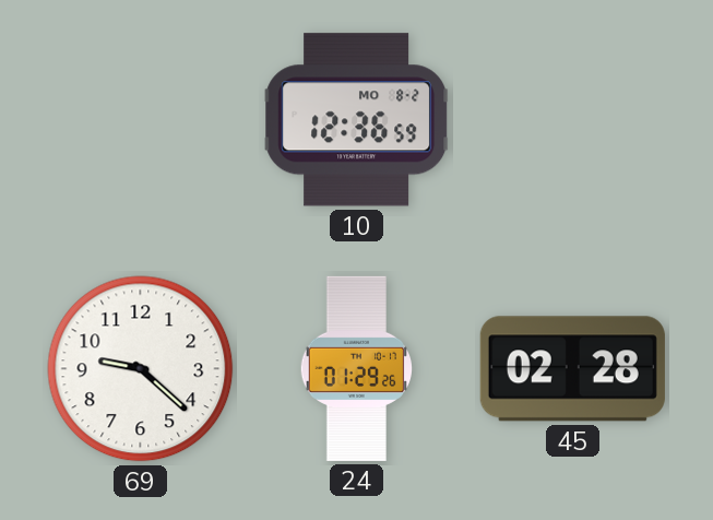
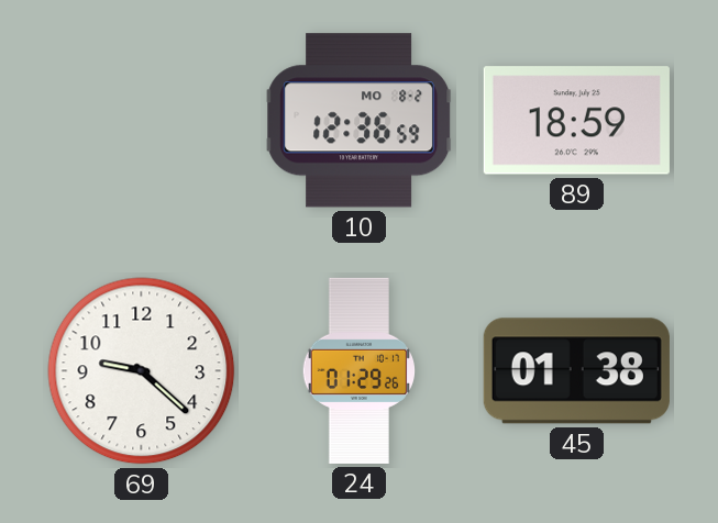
89: none -> 18:59 (576, 121)
45: 02:28 -> 01:38 (576, 371)
